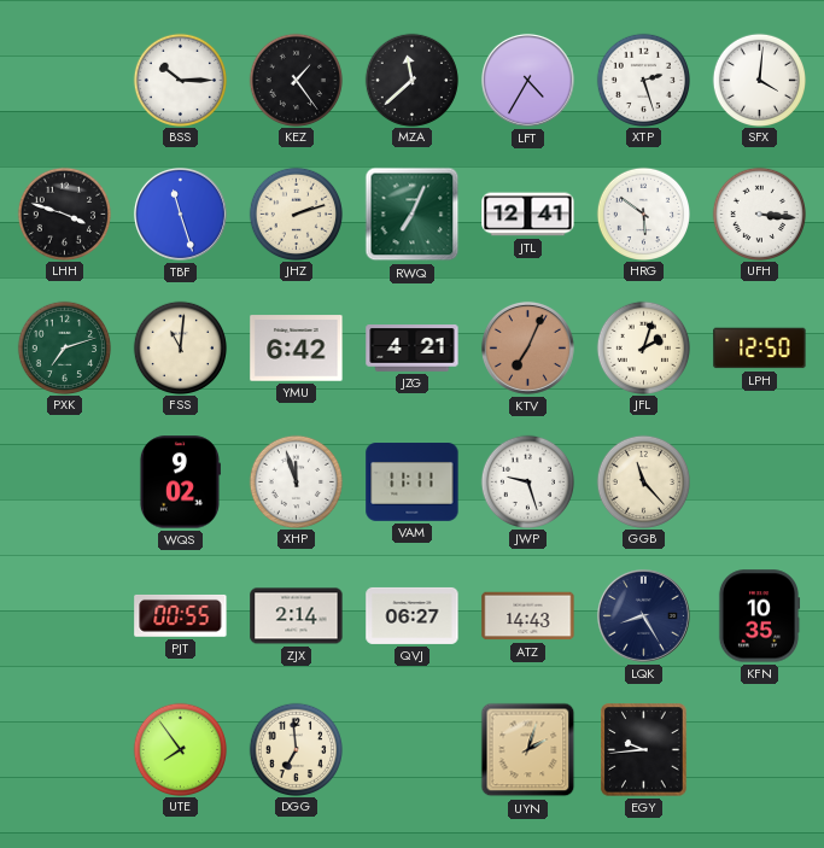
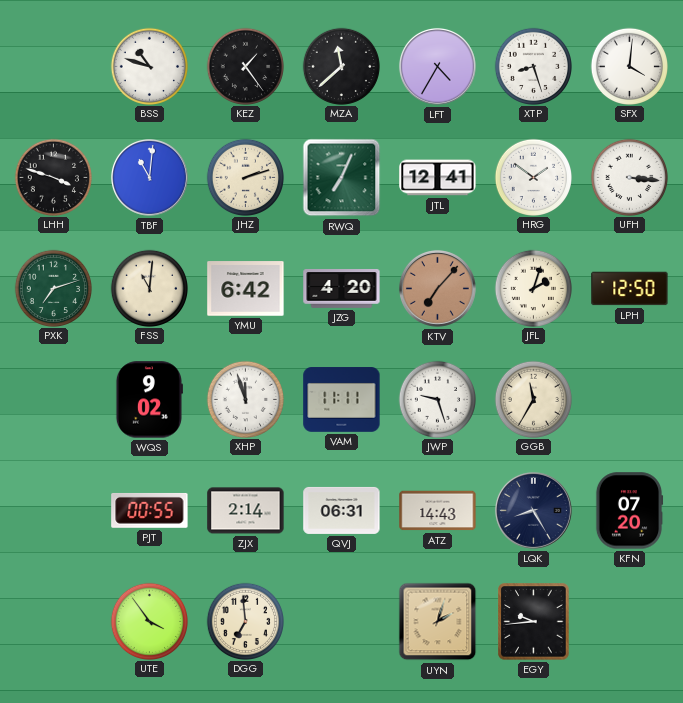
BSS: 10:15 -> 10:48 (149, 66)
XTP: 2:27 -> 8:27 (533, 66)
TBF: 11:27 -> 11:01 (149, 177)
HRG: 5:51 -> 1:51 (533, 177)
JZG: 4:21 -> 4:20 (342, 289)
KTV: 7:04 -> 7:07 (437, 288)
GGB: 11:23 -> 11:35 (533, 399)
QVJ: 06:27 -> 06:31 (342, 510)
KFN: 10:35 -> 07:20 (629, 511)
UTE: 7:54 -> 3:54 (149, 621)
